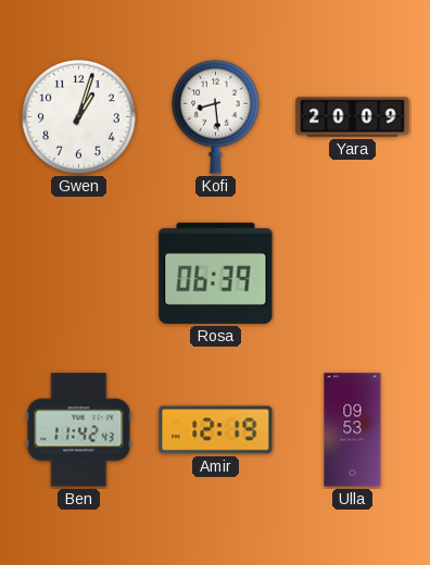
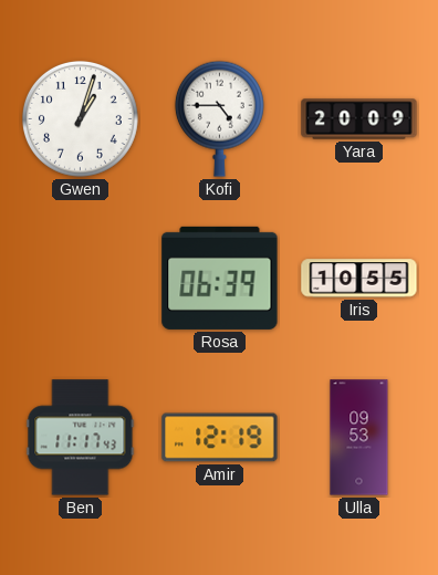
Kofi: 8:29 -> 4:45 (219, 118)
Iris: none -> 10:55 (359, 279)
Ben: 11:42 -> 11:17 (81, 438)
